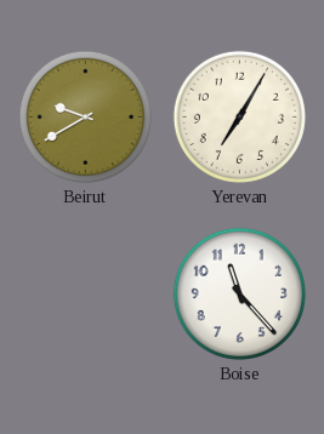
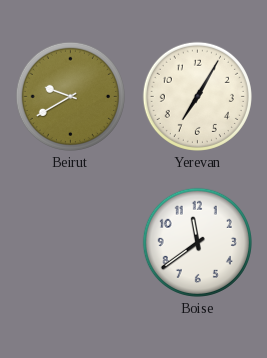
Boise: 11:23 -> 11:39 (197, 242)
